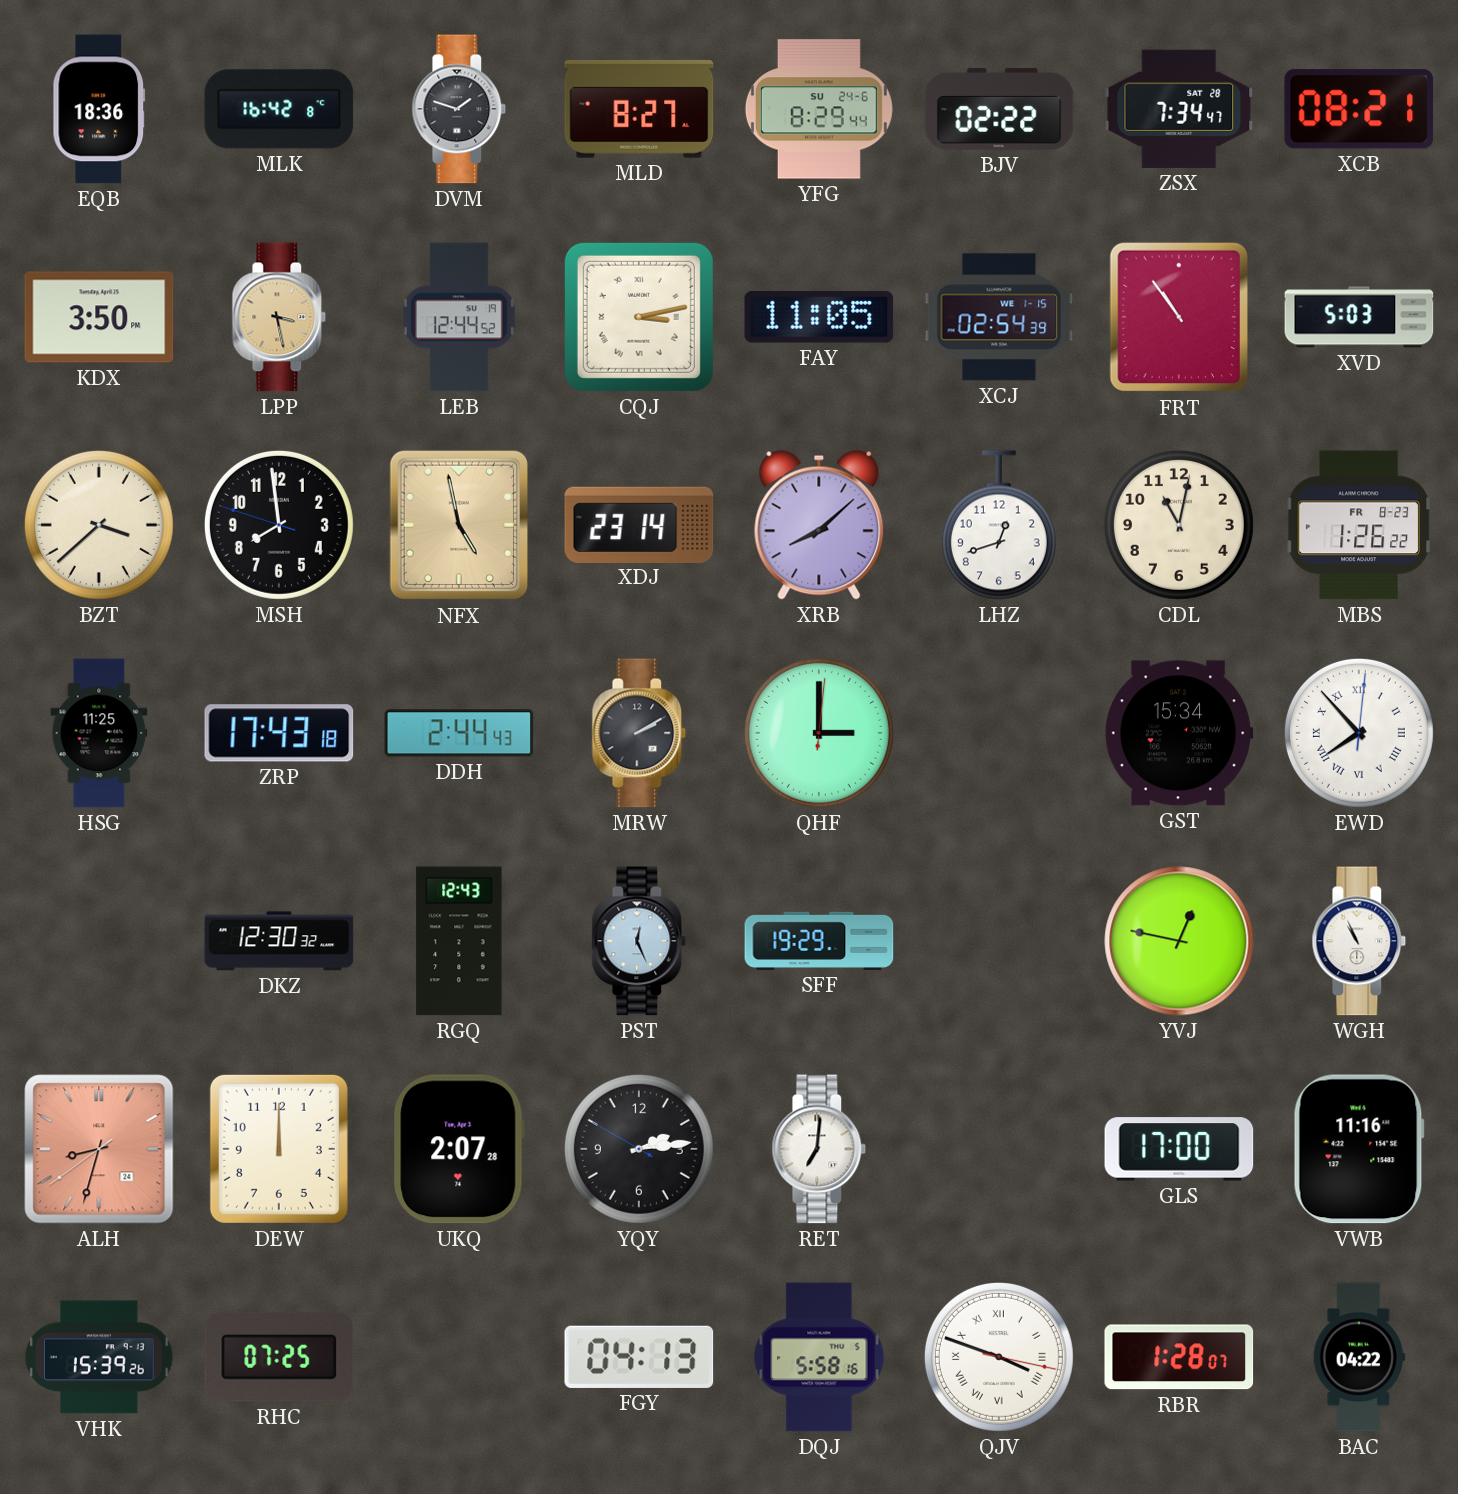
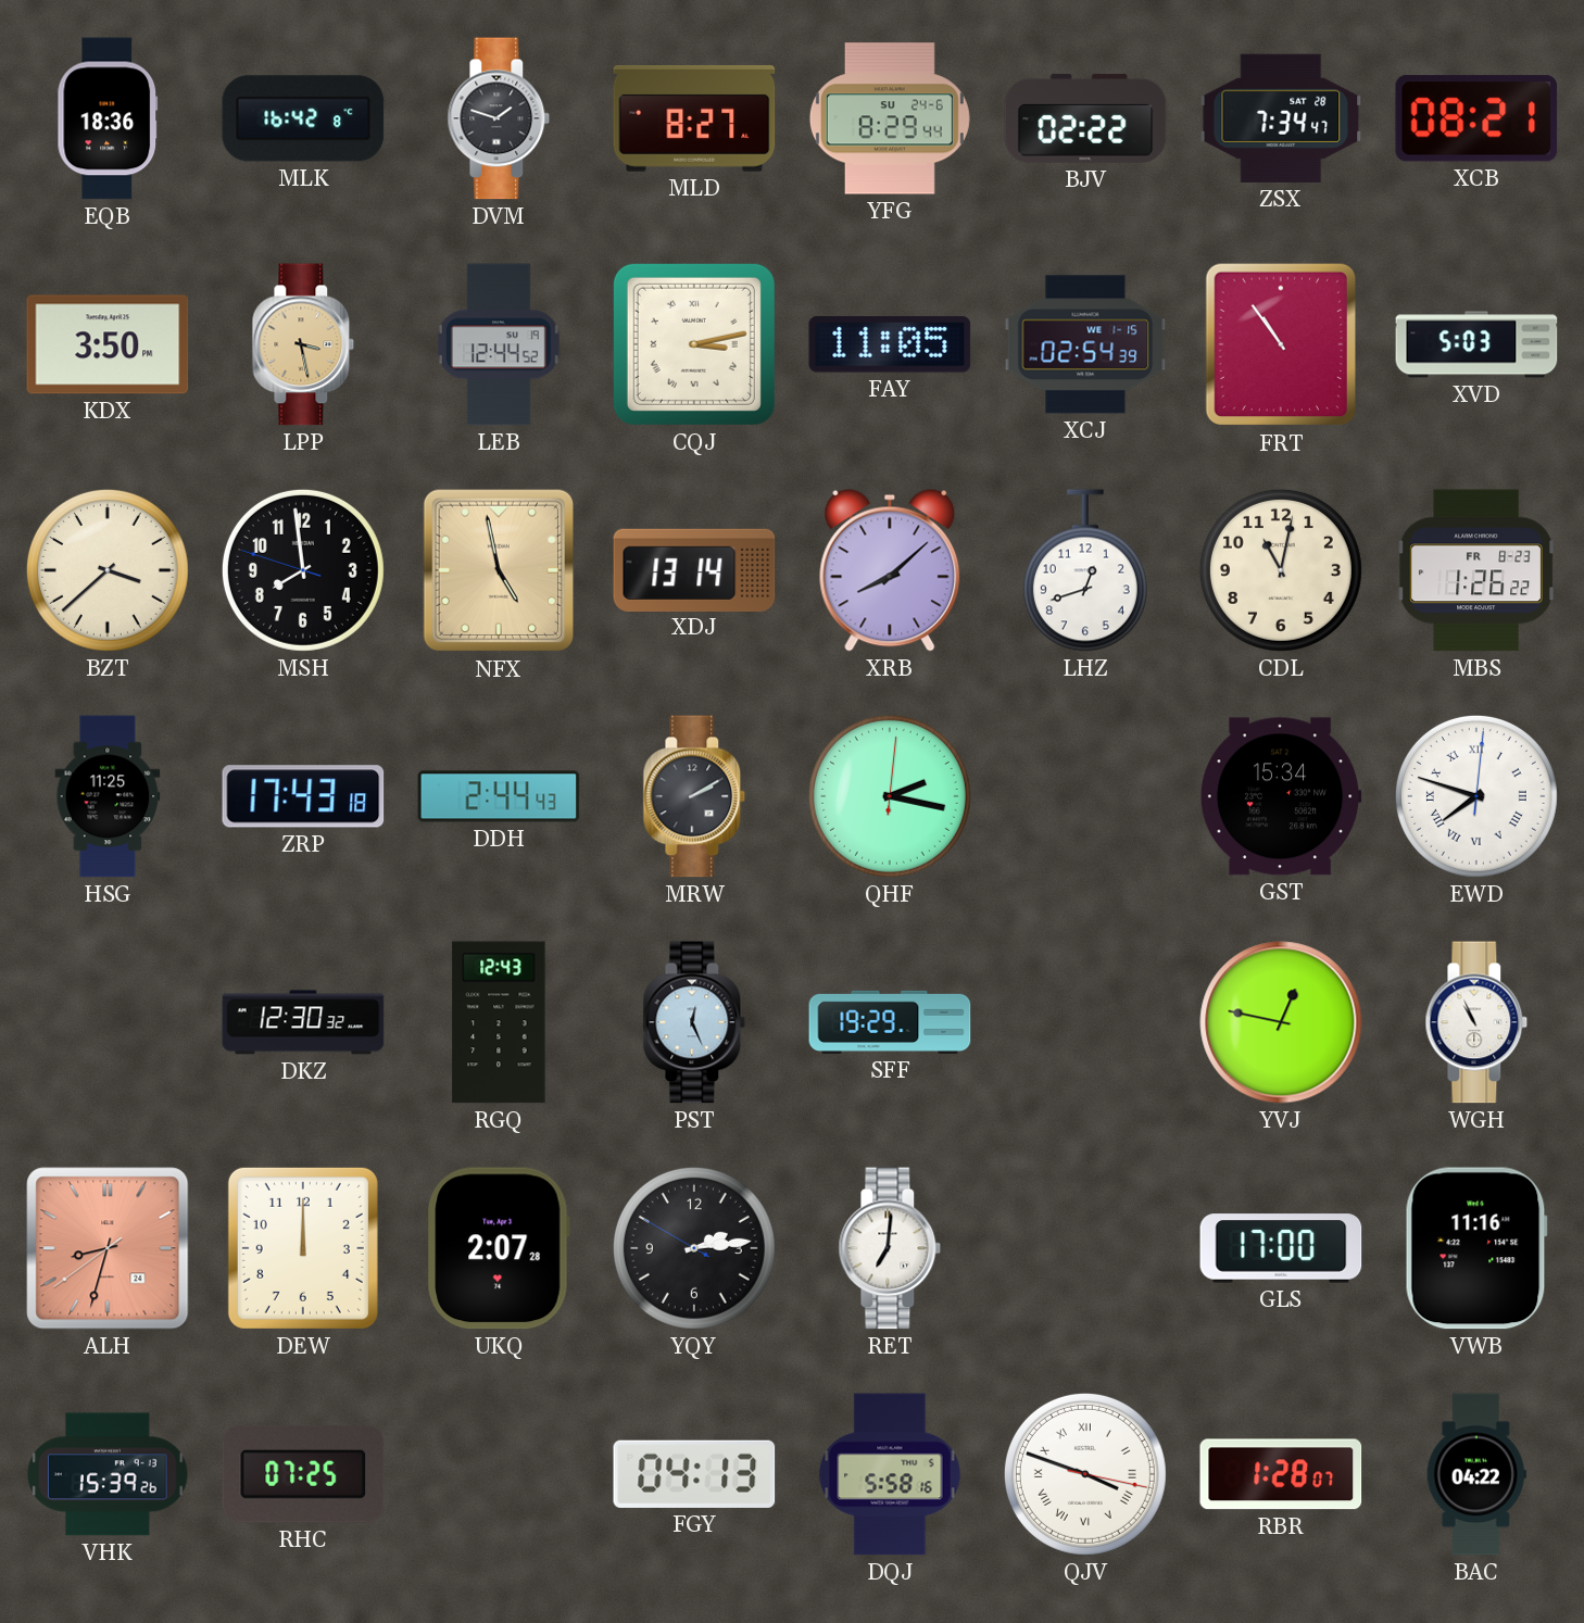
XDJ: 23:14 -> 13:14 (694, 569)
QHF: 3:00 -> 2:17 (890, 796)
EWD: 7:53 -> 7:48 (1476, 796)
